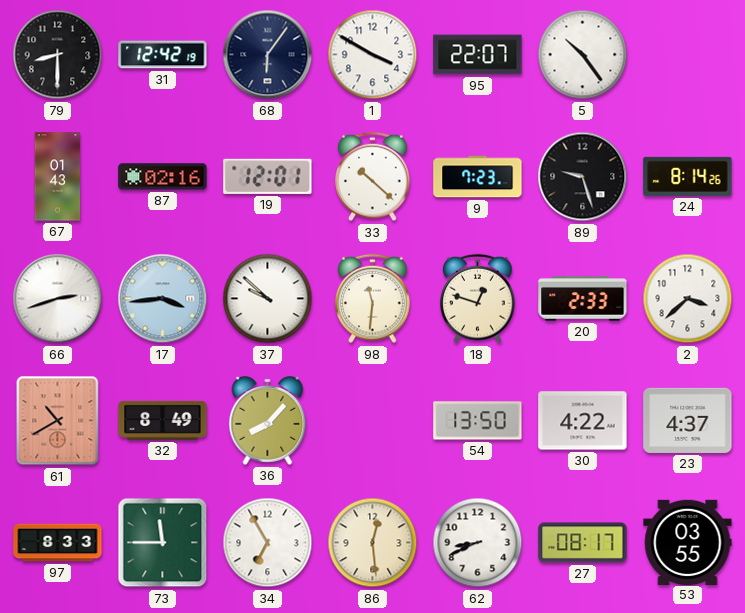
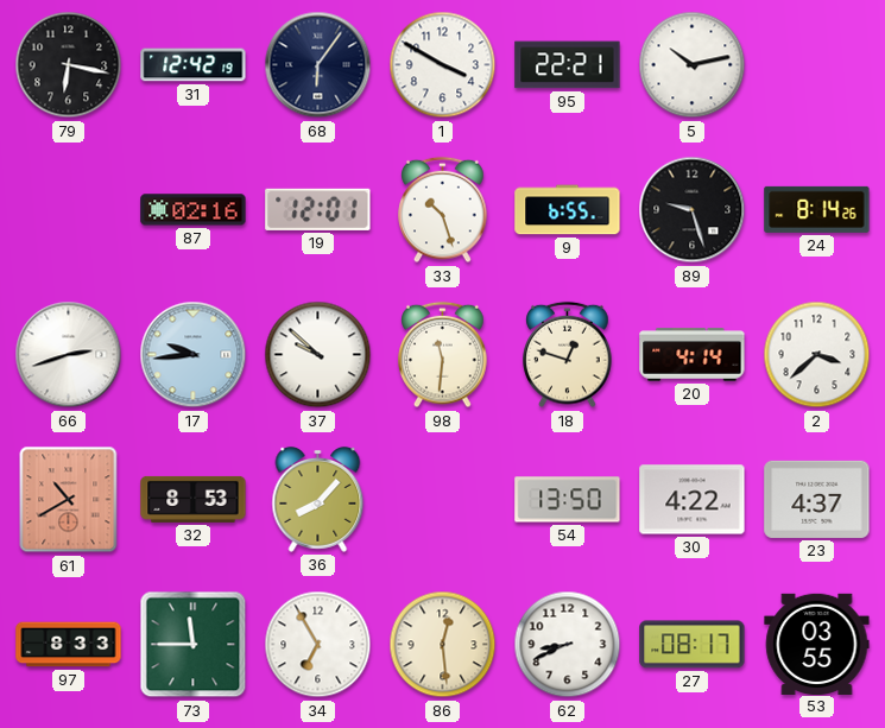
79: 8:30 -> 6:17 (69, 65)
95: 22:07 -> 22:21 (568, 65)
5: 10:24 -> 10:13 (693, 65)
67: 01:43 -> none (58, 177)
33: 10:22 -> 10:27 (443, 210)
9: 7:23 -> 6:55 (568, 210)
17: 3:44 -> 9:44 (194, 355)
20: 2:33 -> 4:14 (693, 355)
32: 8:49 -> 8:53 (194, 499)
